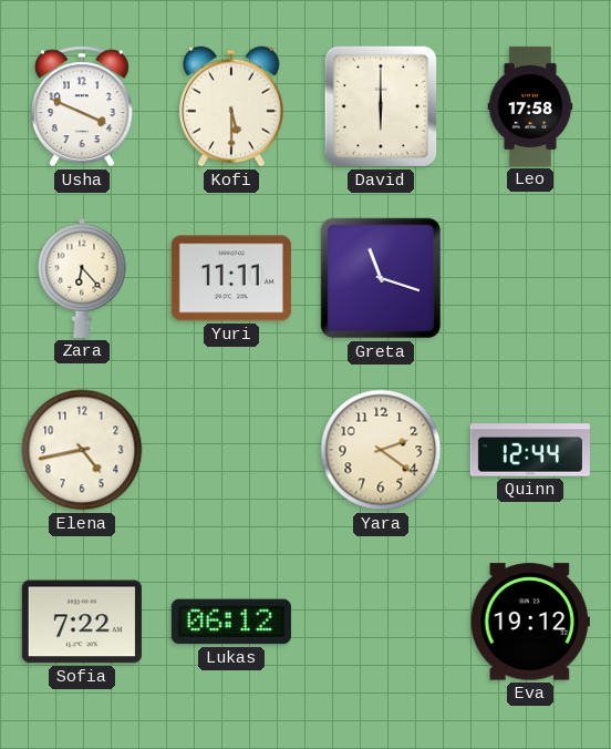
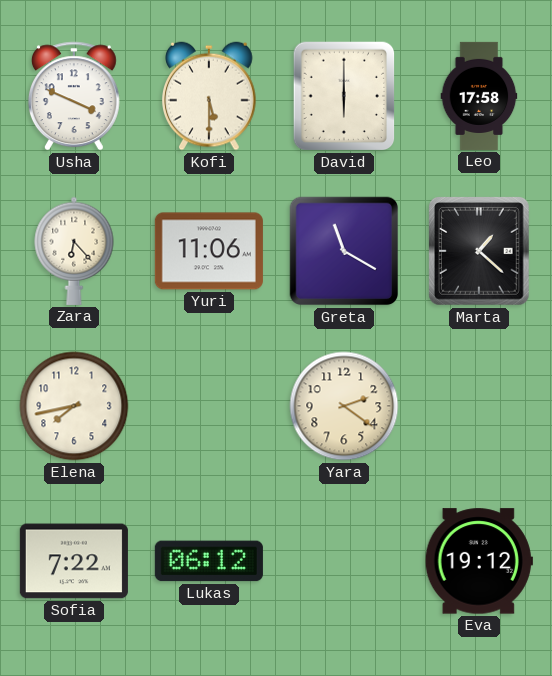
Yuri: 11:11 -> 11:06 (209, 251)
Greta: 11:18 -> 11:20 (344, 251)
Marta: none -> 1:22 (480, 252)
Elena: 4:43 -> 7:43 (74, 406)
Quinn: 12:44 -> none (530, 450)
